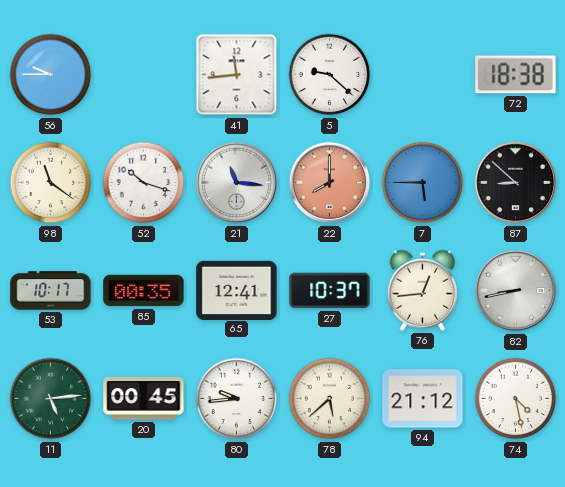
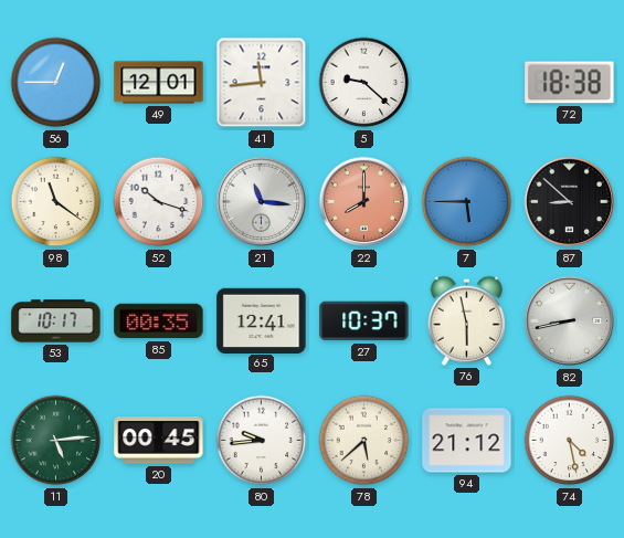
56: 9:45 -> 12:45 (56, 83)
49: none -> 12:01 (159, 83)
76: 12:44 -> 5:58 (466, 320)
